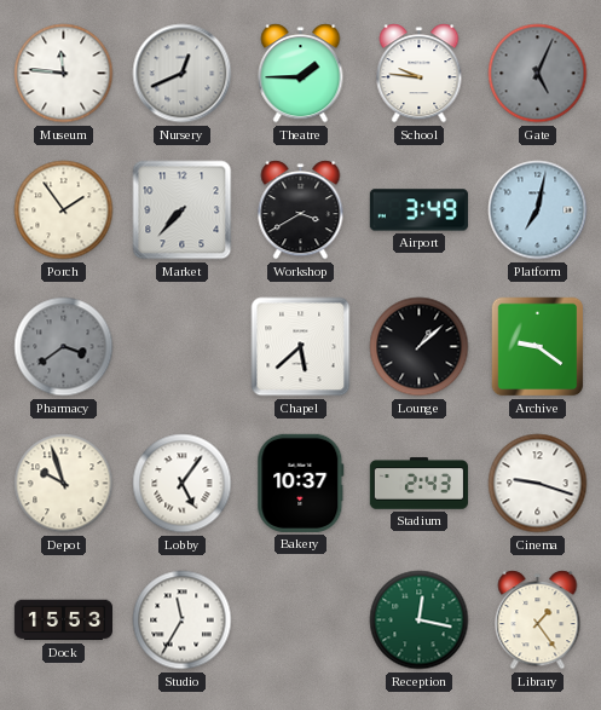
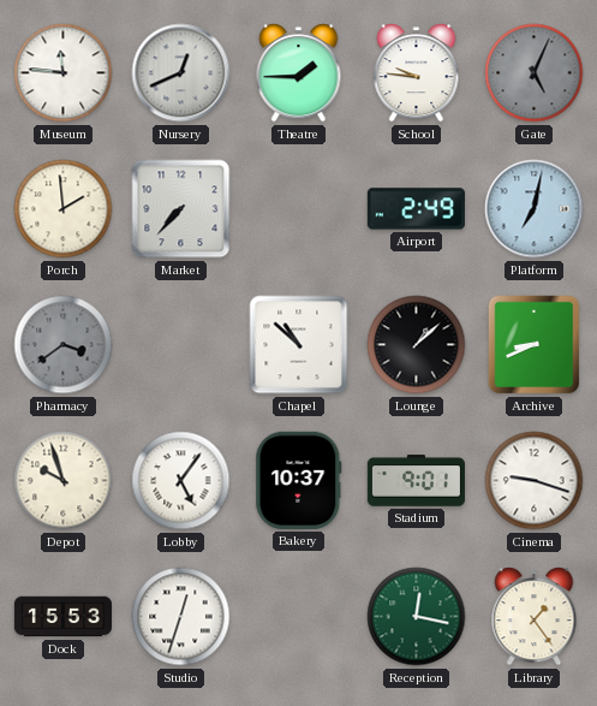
Porch: 1:54 -> 1:59 (64, 209)
Workshop: 3:40 -> none (301, 210)
Airport: 3:49 -> 2:49 (416, 209)
Chapel: 5:38 -> 10:52 (299, 345)
Archive: 9:21 -> 8:41 (535, 345)
Stadium: 2:43 -> 9:01 (416, 481)
Studio: 11:35 -> 12:33 (181, 617)
